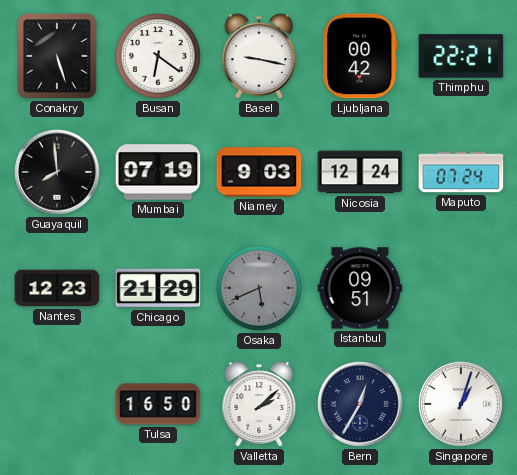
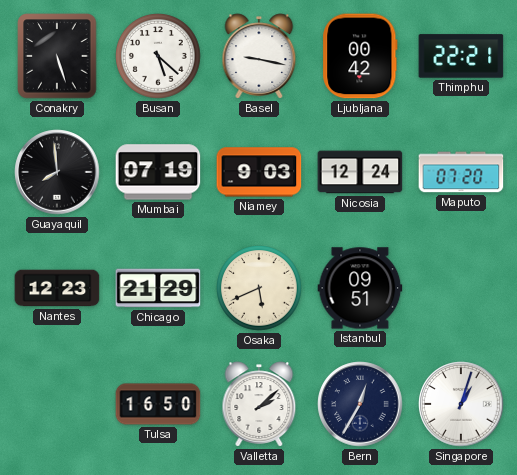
Busan: 6:21 -> 5:22 (158, 56)
Maputo: 07:24 -> 07:20 (461, 172)
Osaka dial: grey -> cream (259, 288)
